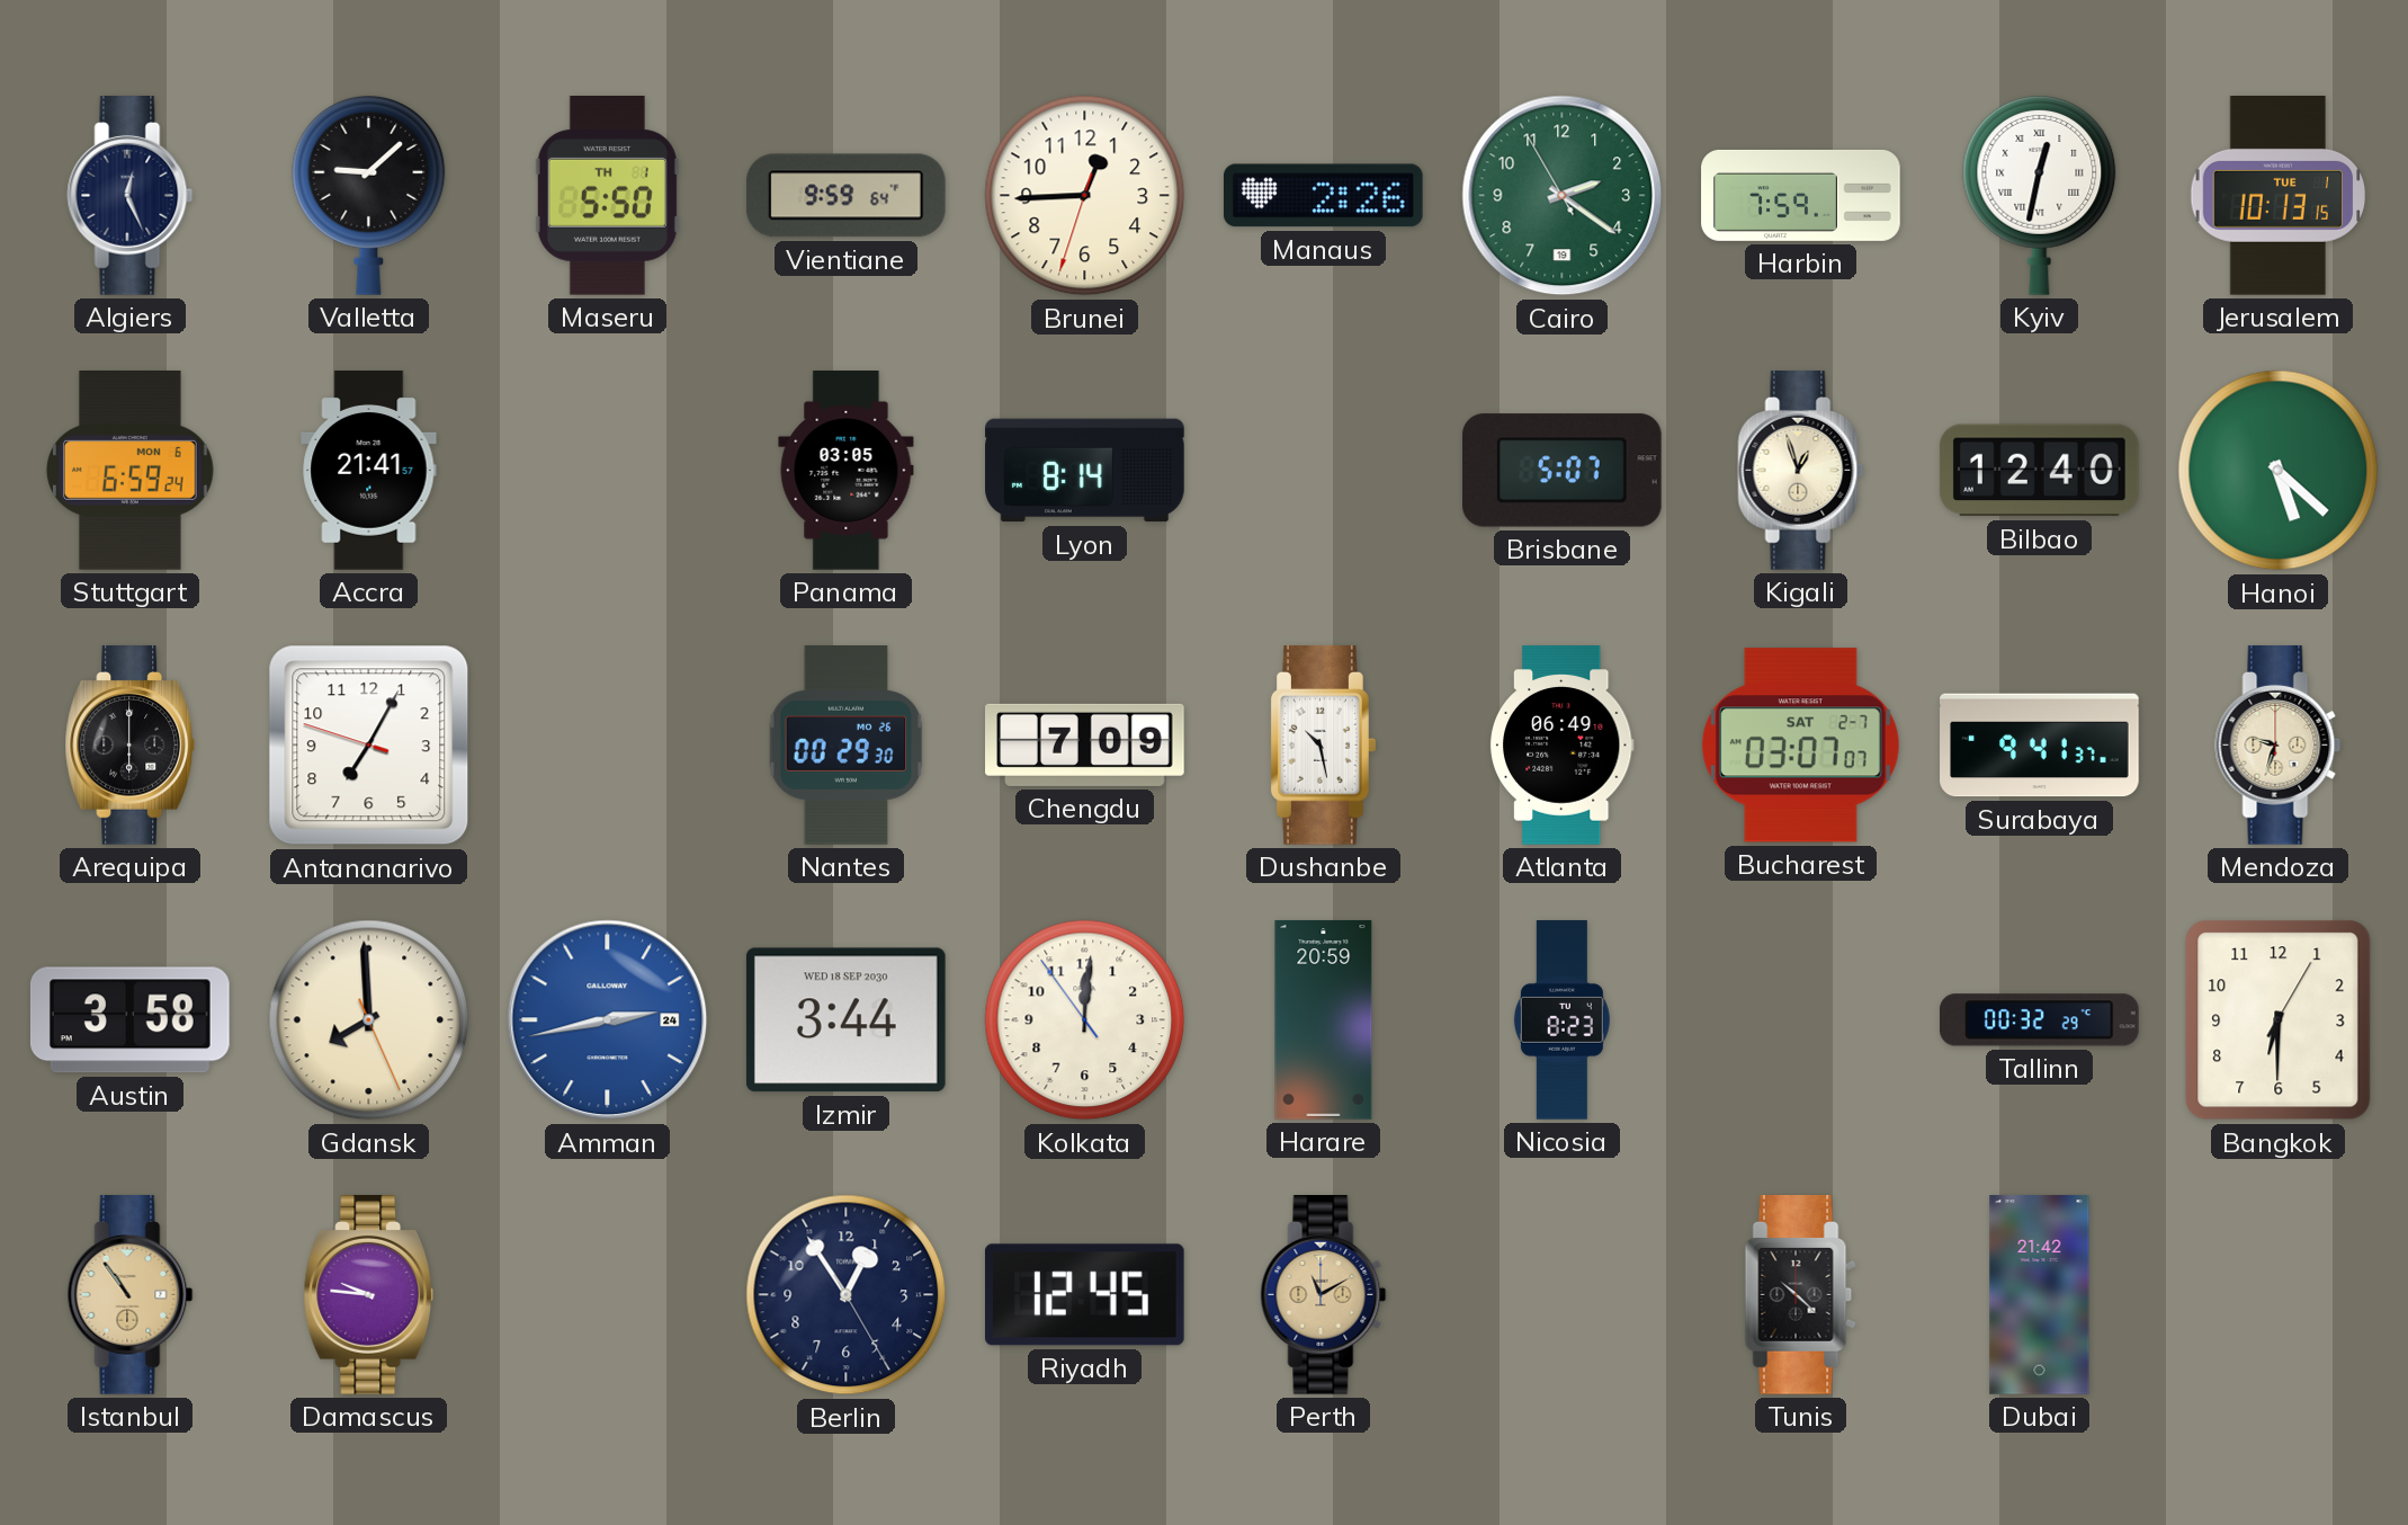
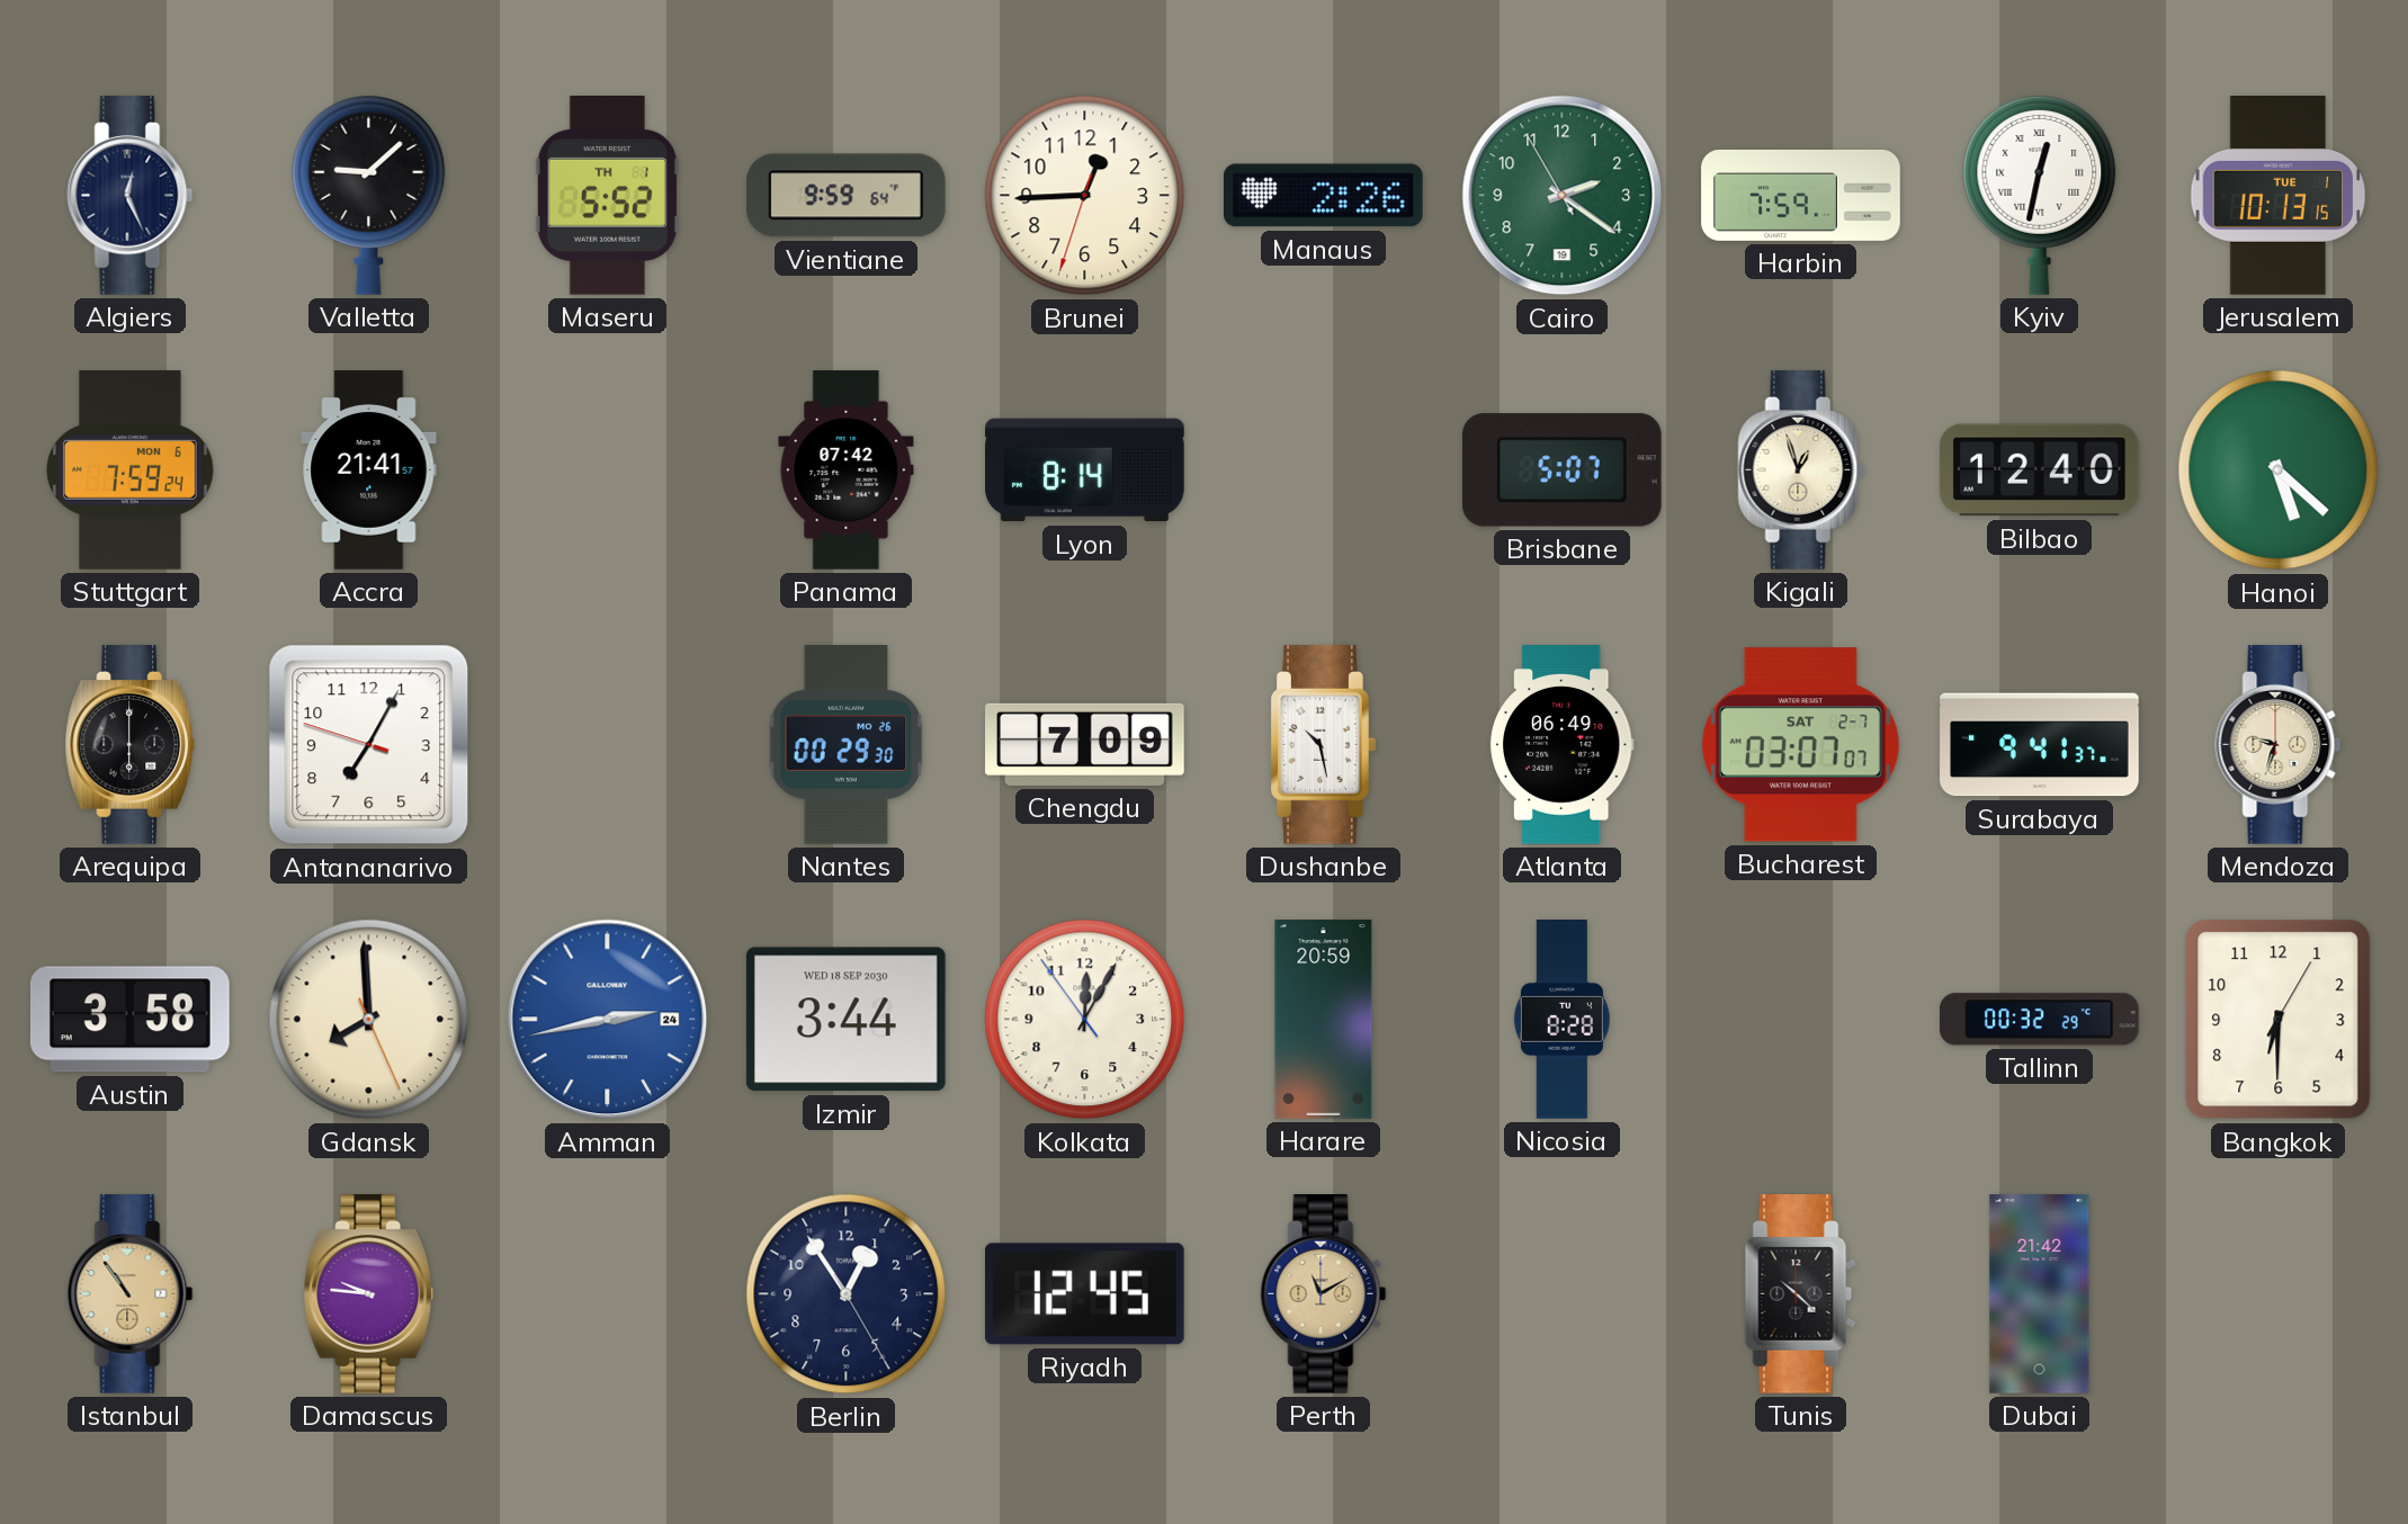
Maseru: 5:50 -> 5:52 (607, 196)
Stuttgart: 6:59 -> 7:59 (131, 470)
Panama: 03:05 -> 07:42 (847, 470)
Kolkata: 12:00 -> 12:04 (1085, 1020)
Nicosia: 8:23 -> 8:28 (1561, 1020)
